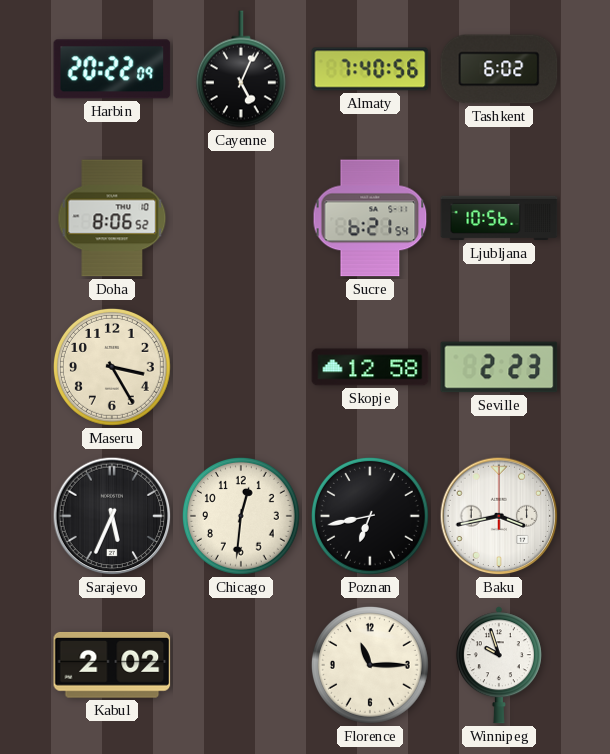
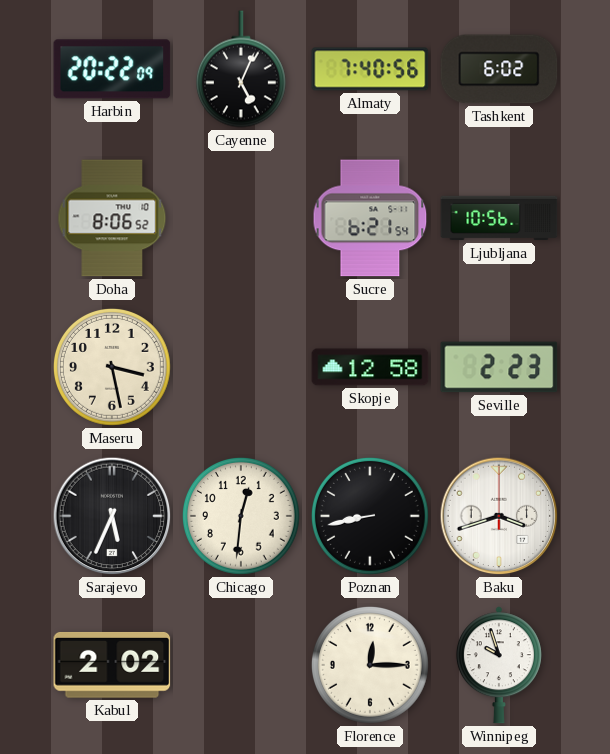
Maseru: 3:25 -> 3:28 (112, 367)
Poznan: 6:43 -> 8:43 (370, 516)
Baku: 3:43 -> 3:42 (499, 516)
Florence: 11:15 -> 12:15 (370, 665)
